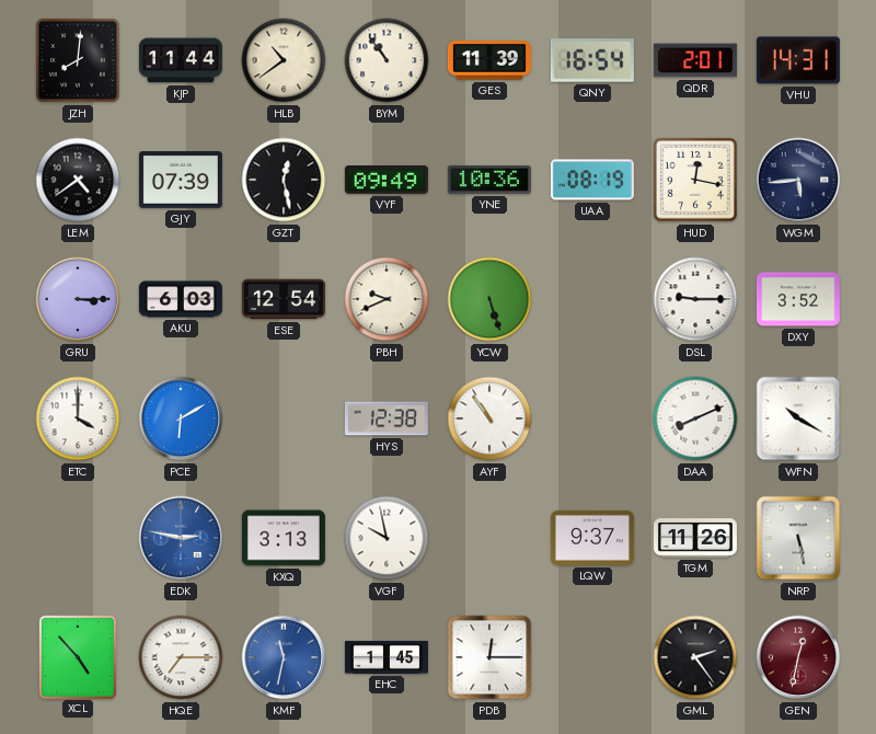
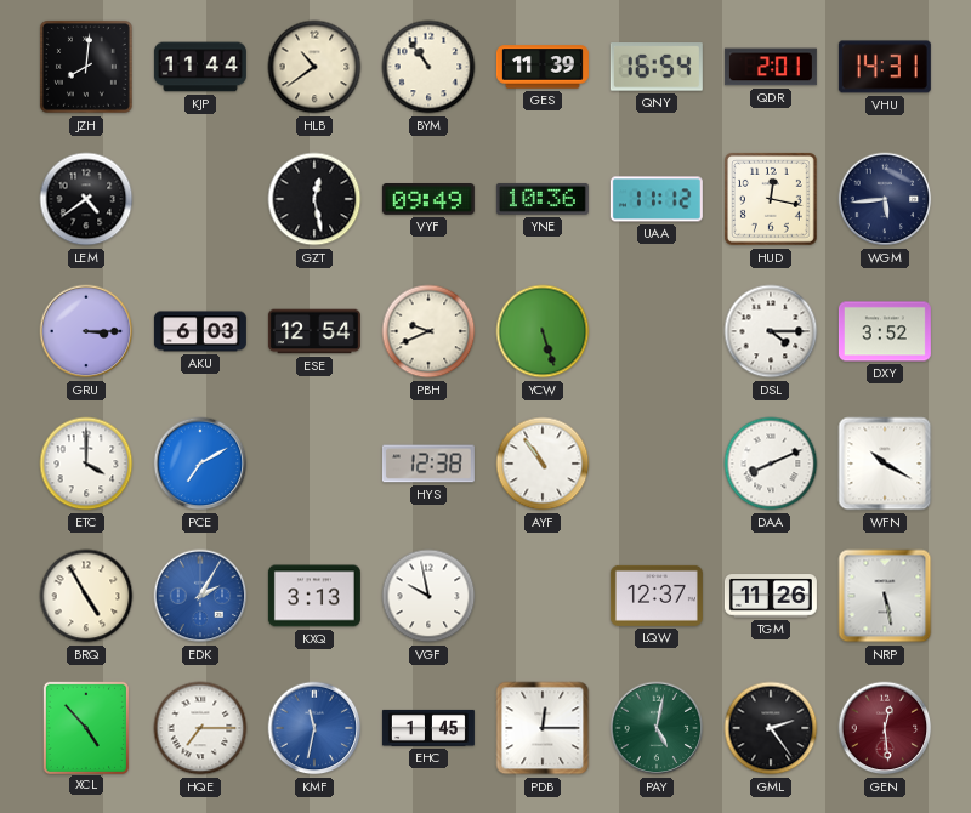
GJY: 07:39 -> none (181, 181)
UAA: 08:19 -> 11:12 (657, 199)
DSL: 9:15 -> 4:15 (771, 331)
PCE: 6:10 -> 7:10 (200, 464)
BRQ: none -> 4:55 (86, 596)
EDK: 2:47 -> 2:05 (200, 596)
LQW: 9:37 -> 12:37 (657, 596)
PAY: none -> 5:02 (657, 728)
GEN: 12:32 -> 12:29 (885, 728)
